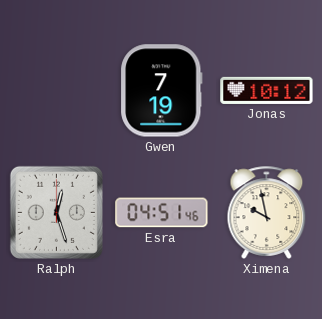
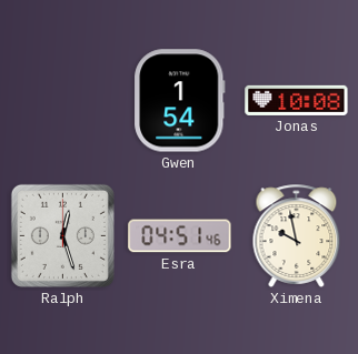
Gwen: 7:19 -> 1:54 (180, 101)
Jonas: 10:12 -> 10:08 (297, 100)
